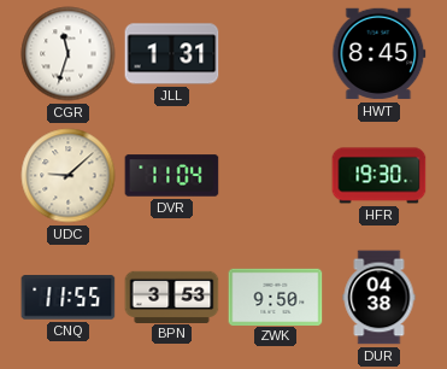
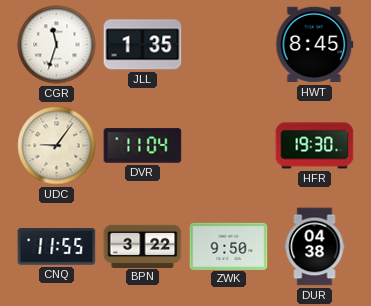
JLL: 1:31 -> 1:35 (143, 45)
UDC: 9:08 -> 9:06 (57, 146)
BPN: 3:53 -> 3:22 (143, 246)
